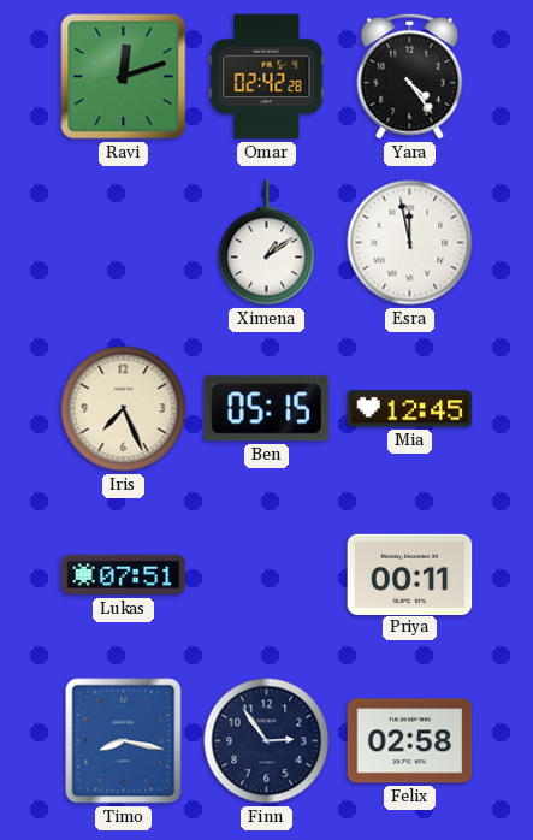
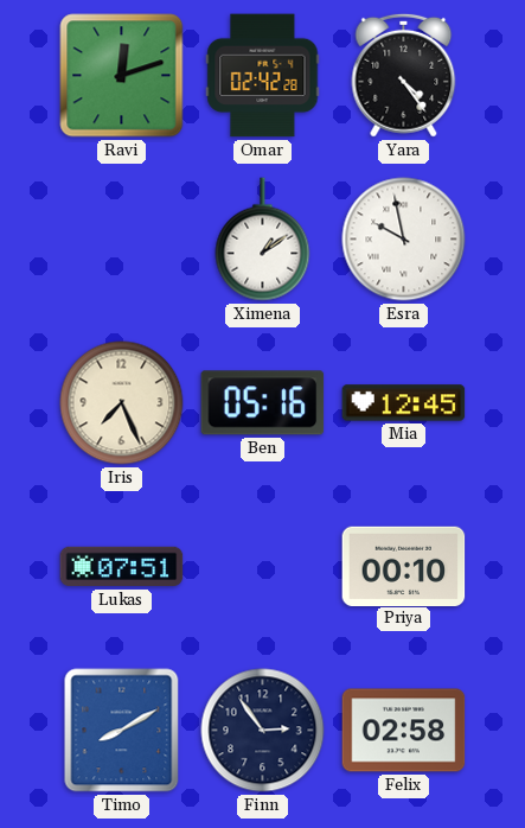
Esra: 11:58 -> 9:58 (404, 240)
Ben: 05:15 -> 05:16 (263, 403)
Priya: 00:11 -> 00:10 (404, 566)
Timo: 8:17 -> 8:10 (122, 731)
